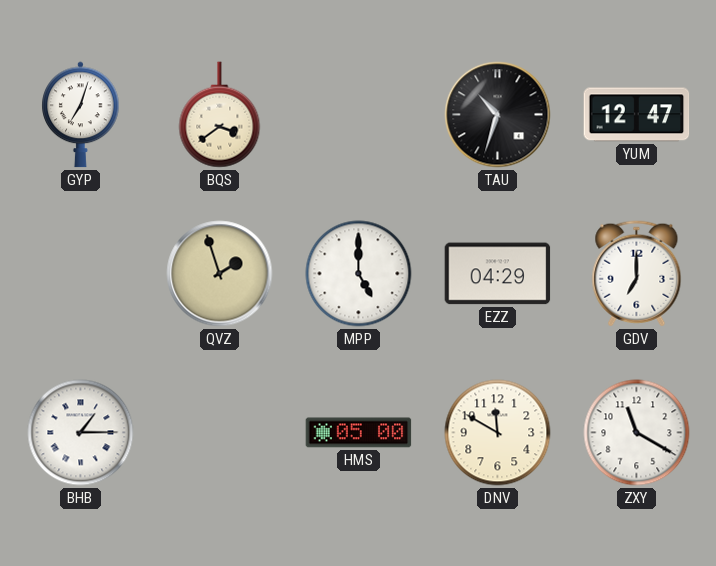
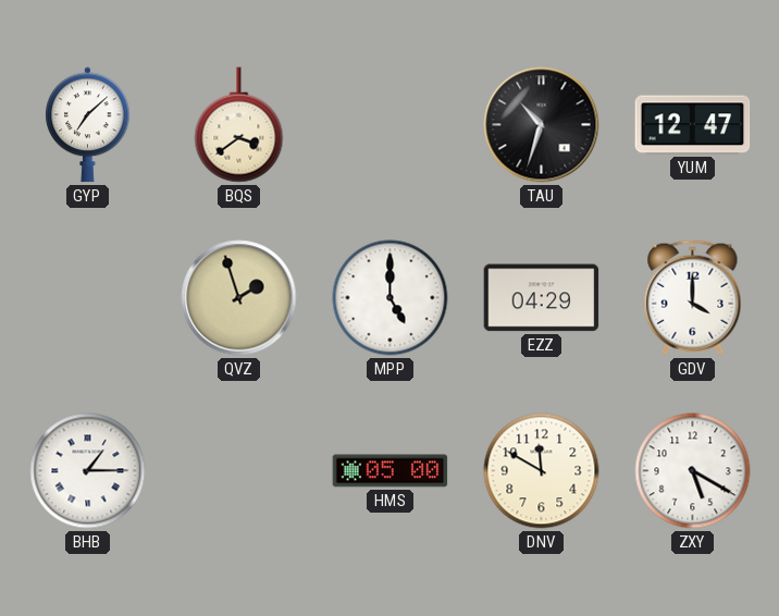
GYP: 7:03 -> 7:08 (88, 125)
GDV: 7:00 -> 4:00 (693, 298)
ZXY: 11:20 -> 5:20 (693, 471)
